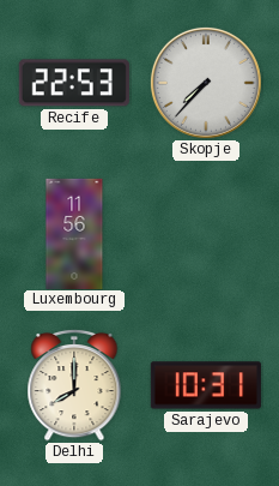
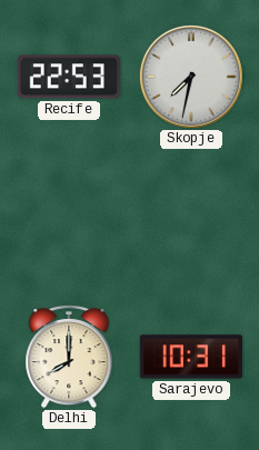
Skopje: 7:37 -> 7:32 (191, 77)
Luxembourg: 11:56 -> none (74, 233)
